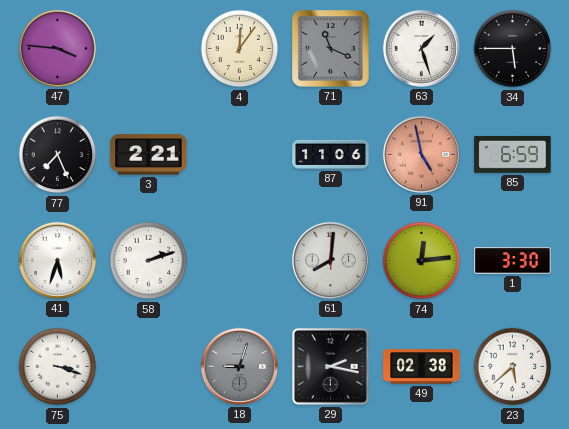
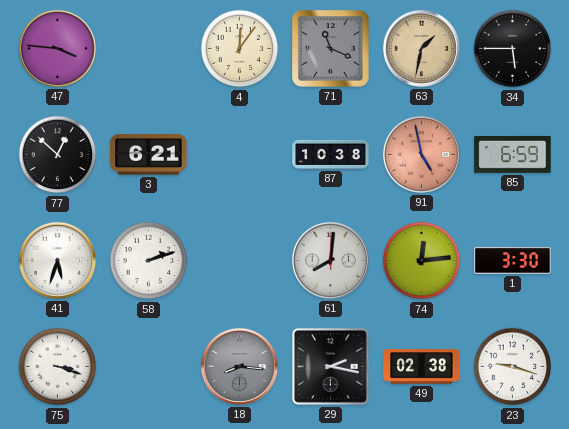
63: 1:27 -> 1:32 (421, 48)
63 dial: white -> champagne (421, 48)
77: 7:26 -> 12:52 (58, 155)
3: 2:21 -> 6:21 (149, 155)
87: 11:06 -> 10:38 (331, 154)
18: 9:03 -> 8:16 (239, 366)
23: 5:38 -> 9:18 (513, 367)
